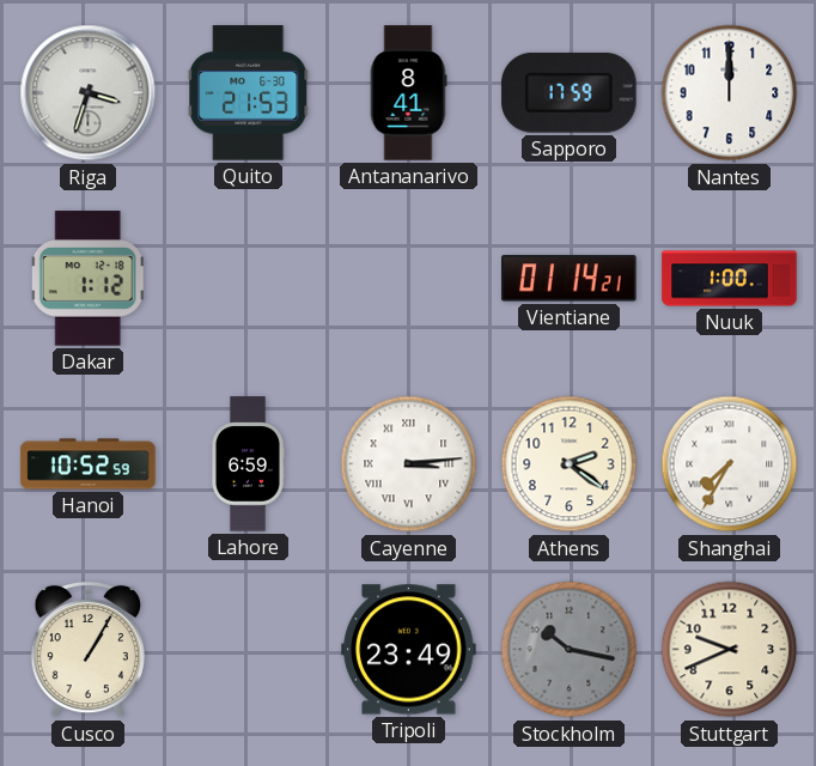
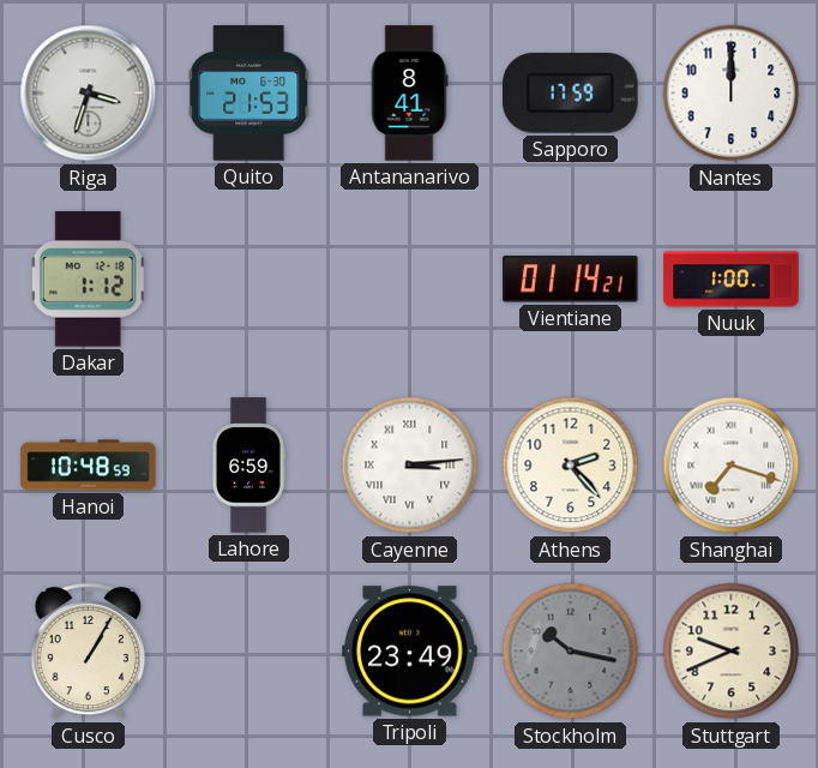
Hanoi: 10:52 -> 10:48 (89, 466)
Athens: 2:21 -> 2:23 (571, 466)
Shanghai: 7:35 -> 7:18 (732, 466)
